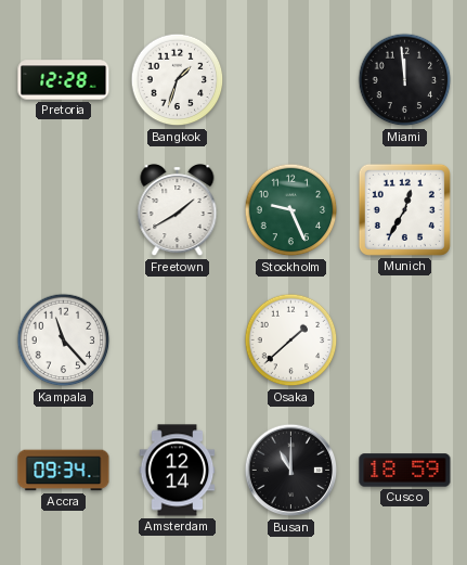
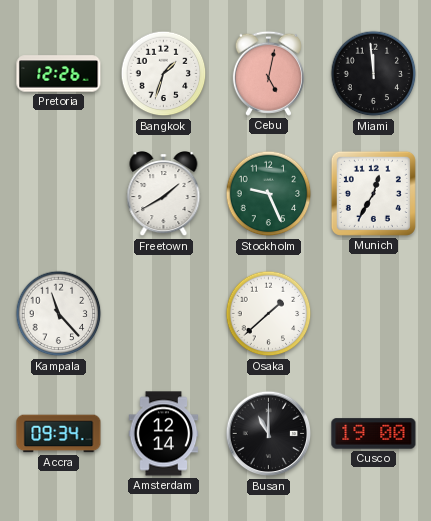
Pretoria: 12:28 -> 12:26 (59, 74)
Cebu: none -> 5:02 (268, 73)
Cusco: 18:59 -> 19:00 (374, 434)
